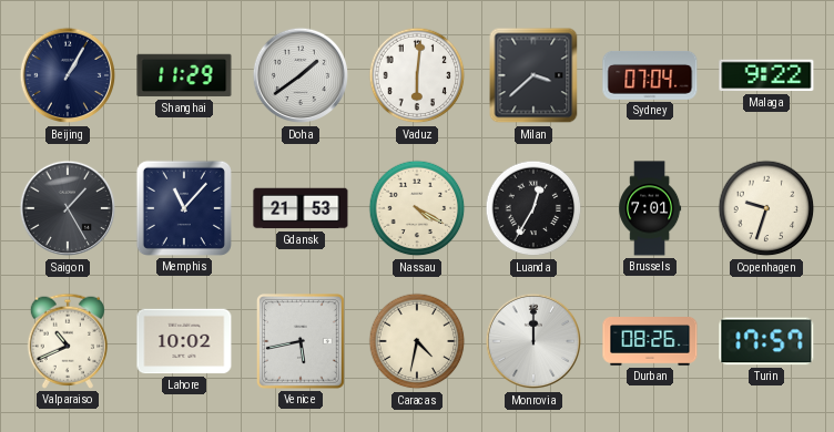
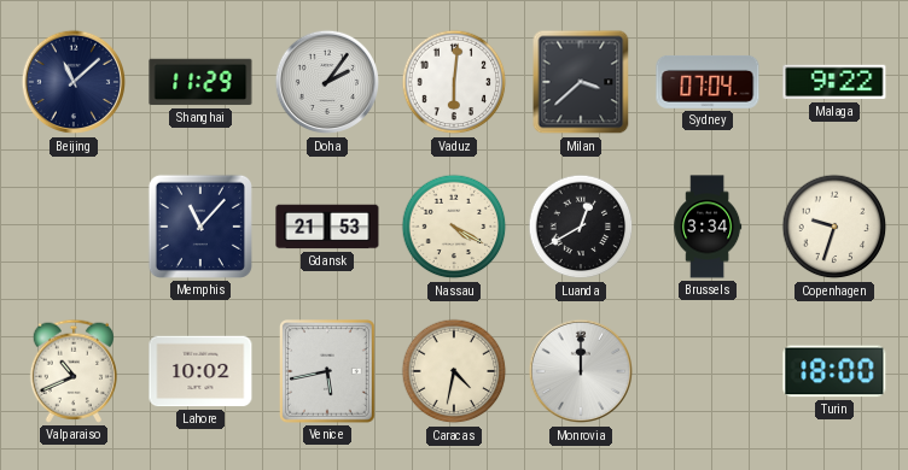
Beijing: 1:05 -> 11:08 (74, 82)
Doha: 1:39 -> 2:06 (327, 82)
Saigon: 1:25 -> none (68, 208)
Luanda: 12:35 -> 12:40 (581, 227)
Brussels: 7:01 -> 3:34 (708, 227)
Durban: 08:26 -> none (650, 342)
Turin: 17:57 -> 18:00 (834, 371)
